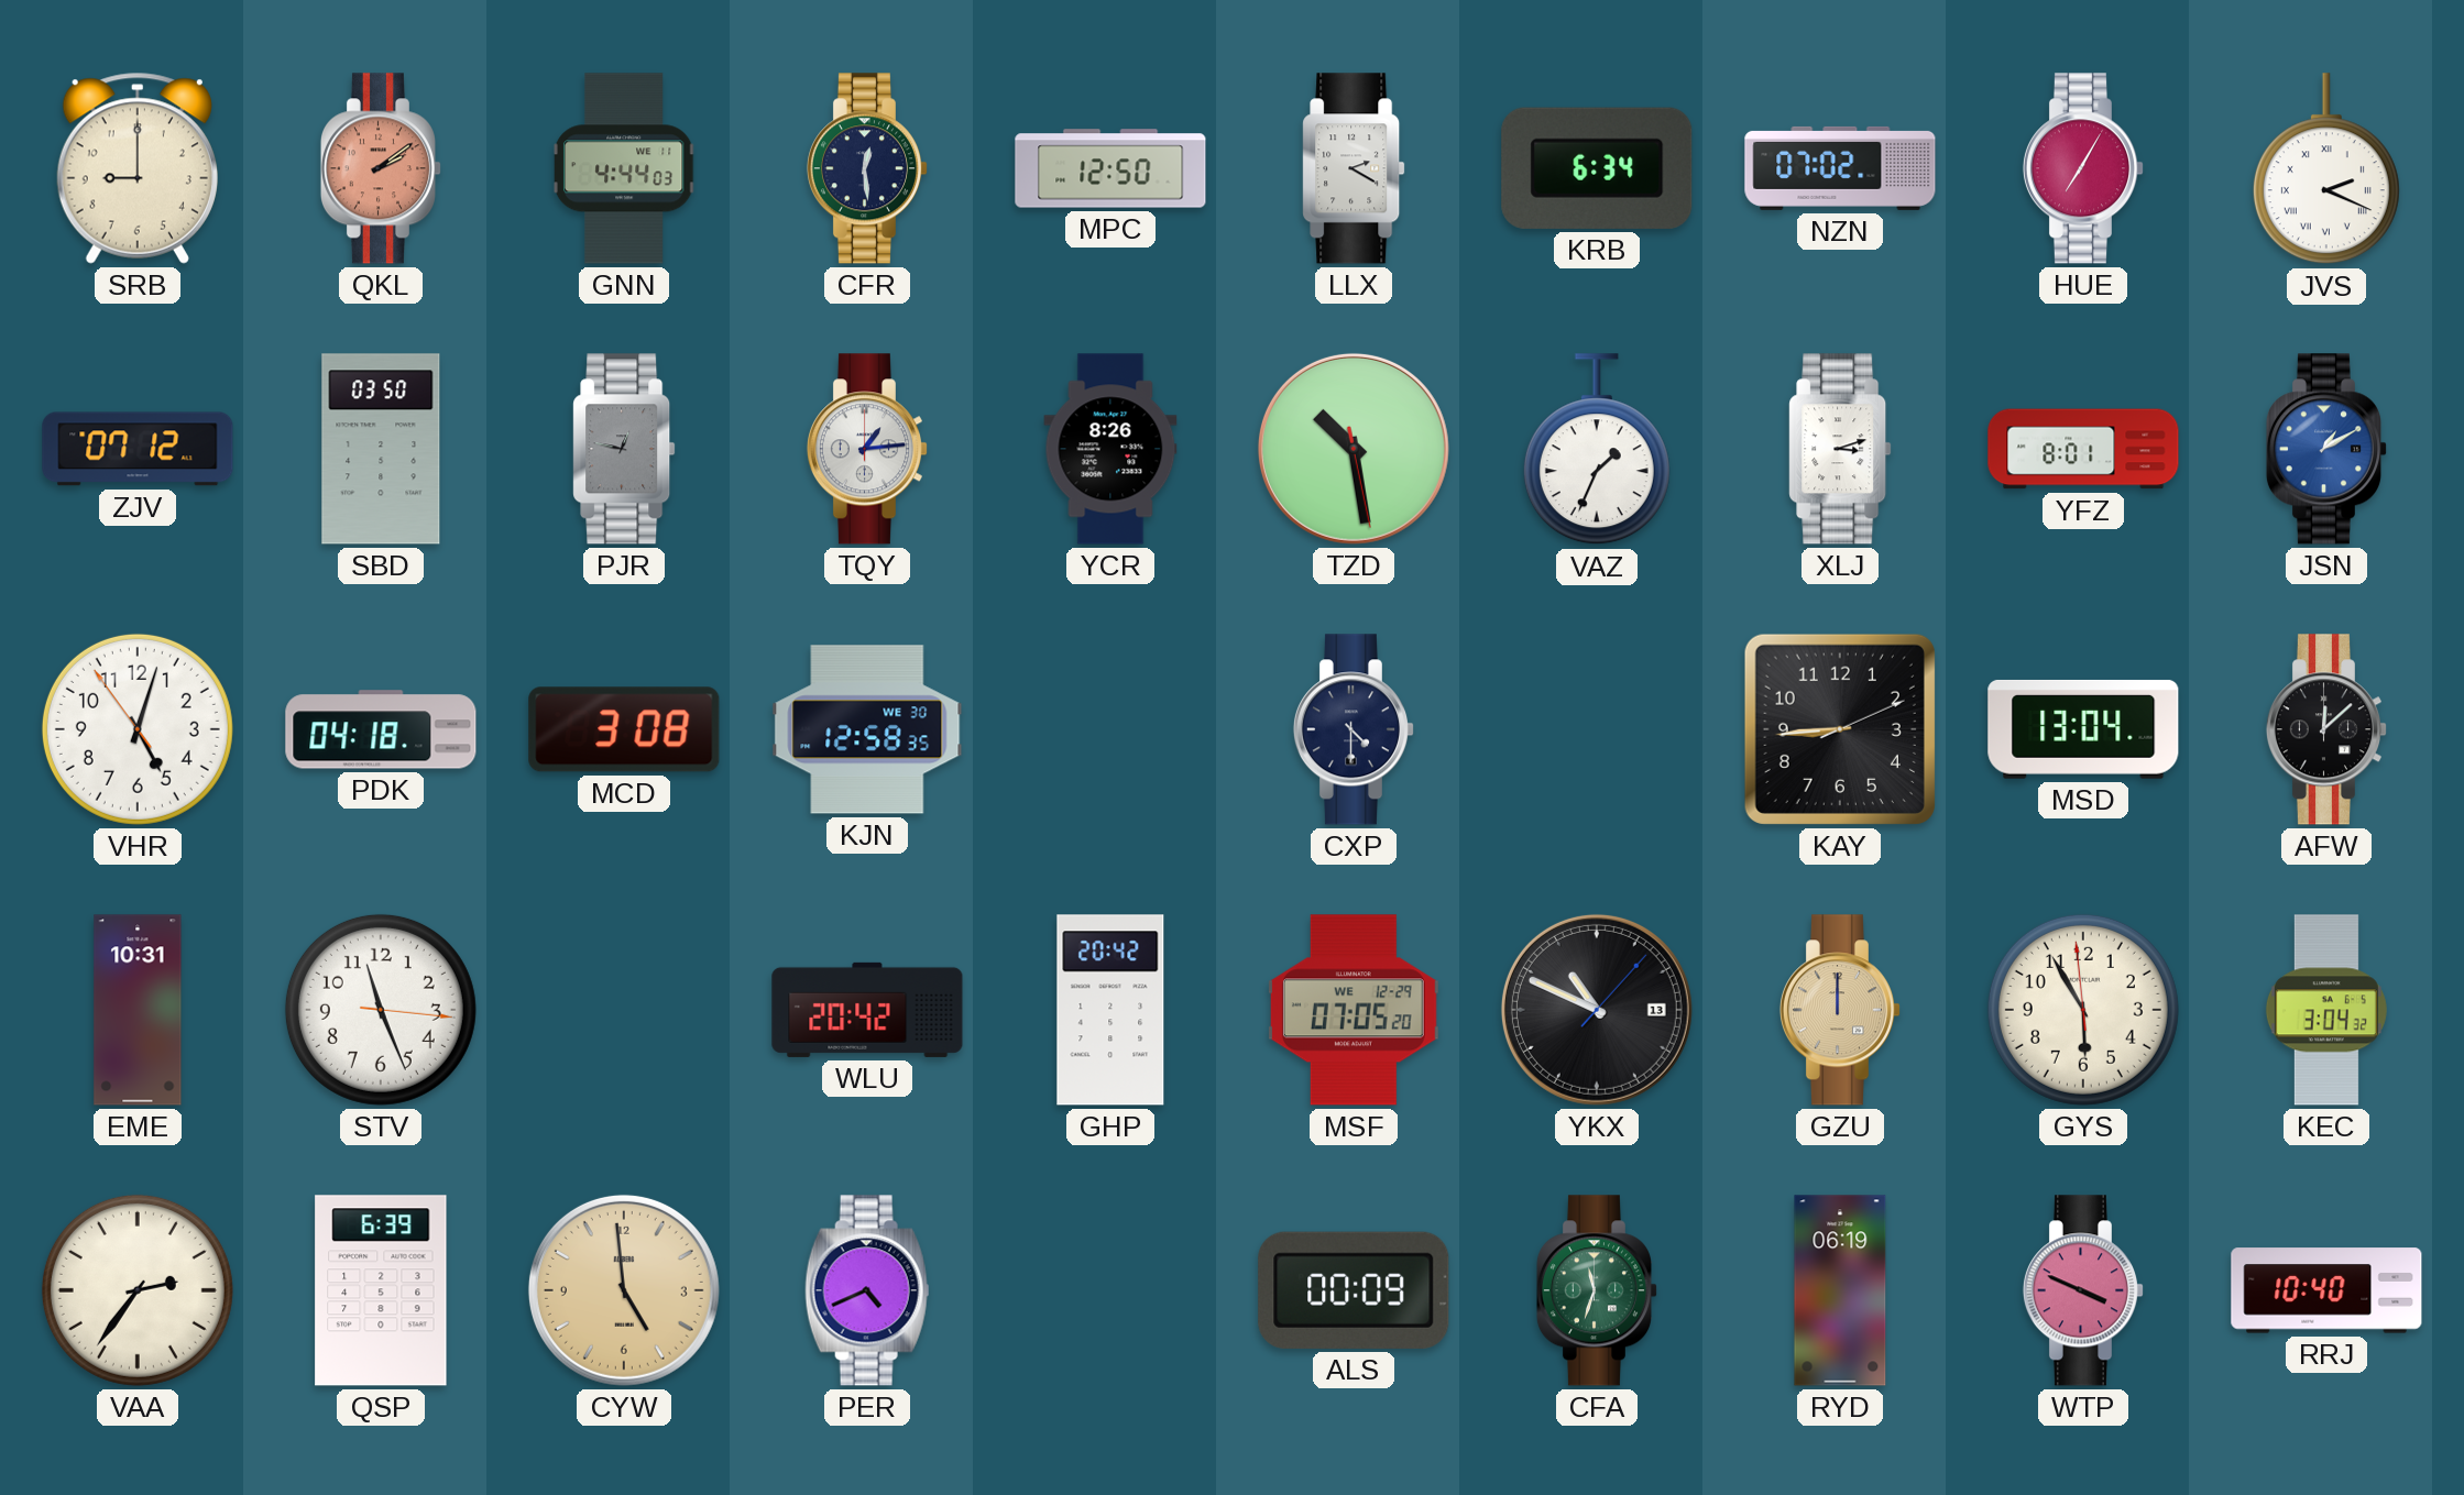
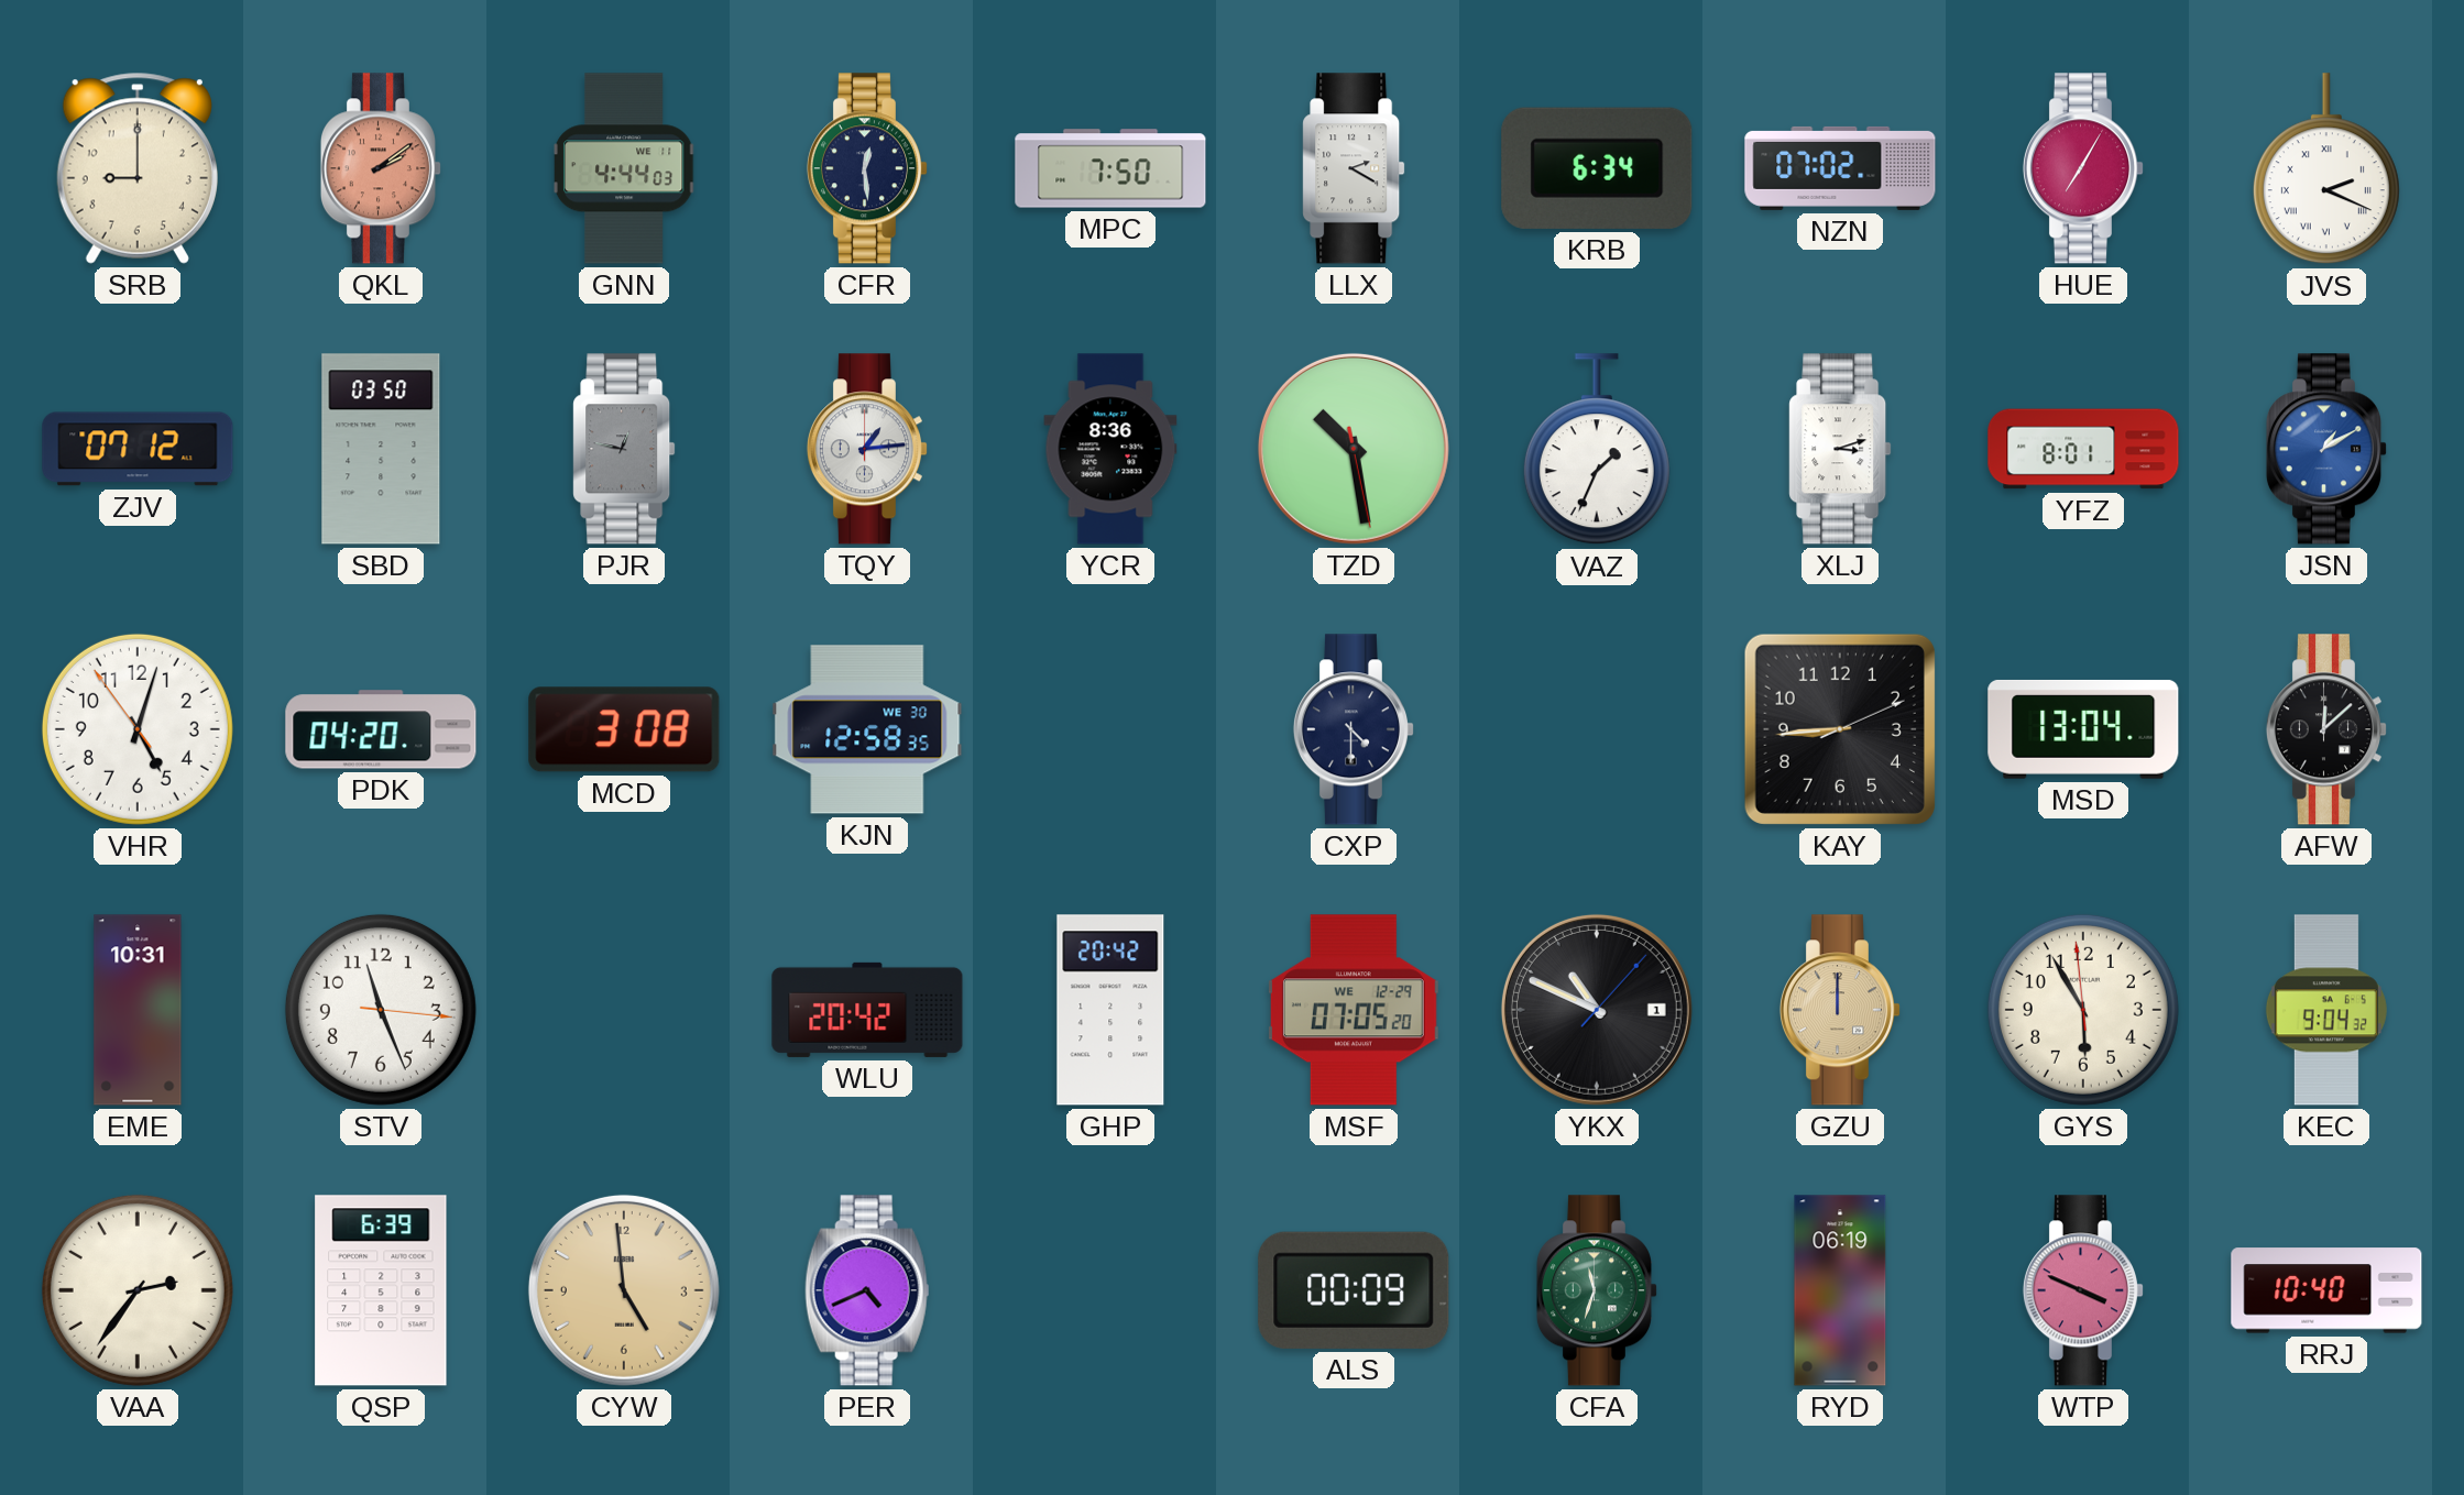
MPC: 12:50 -> 7:50 (1110, 168)
YCR: 8:26 -> 8:36 (1110, 449)
PDK: 04:18 -> 04:20 (381, 729)
YKX date: 13 -> 1 (1597, 1010)
KEC: 3:04 -> 9:04 (2326, 1010)
